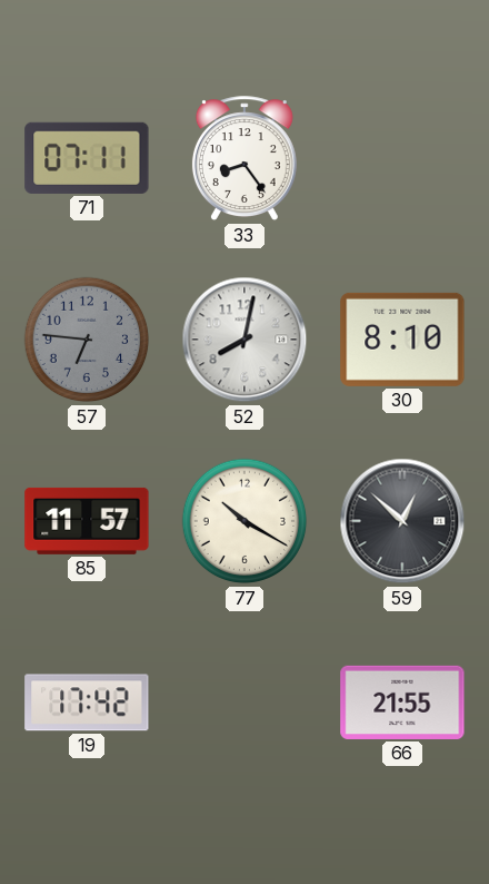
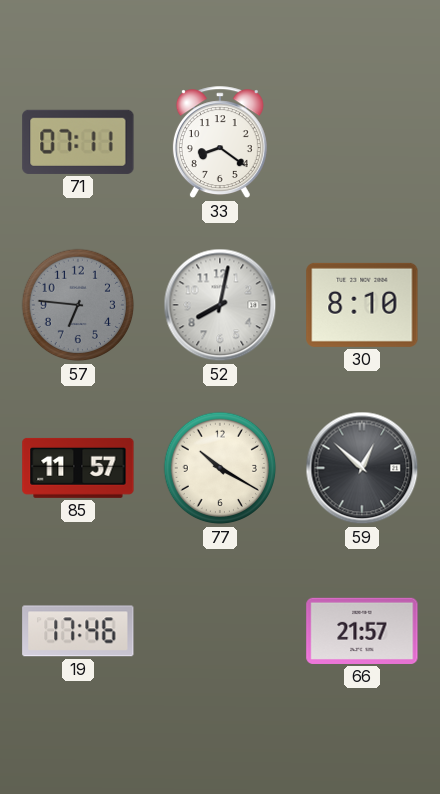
33: 8:24 -> 8:21 (220, 143)
19: 17:42 -> 17:46 (78, 631)
66: 21:55 -> 21:57 (362, 631)
